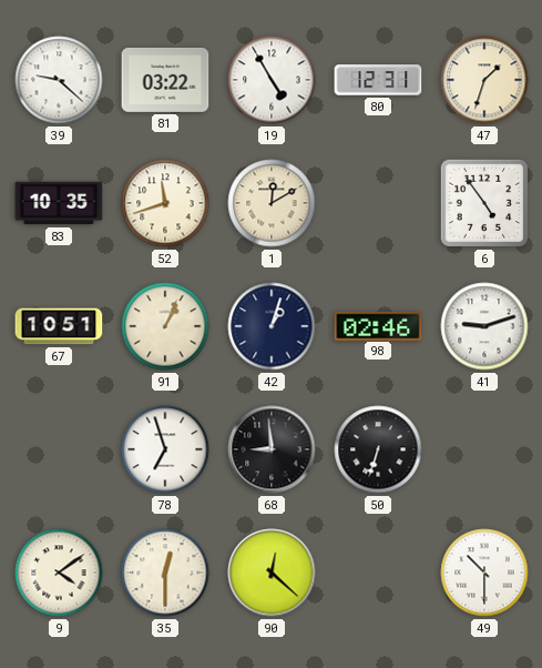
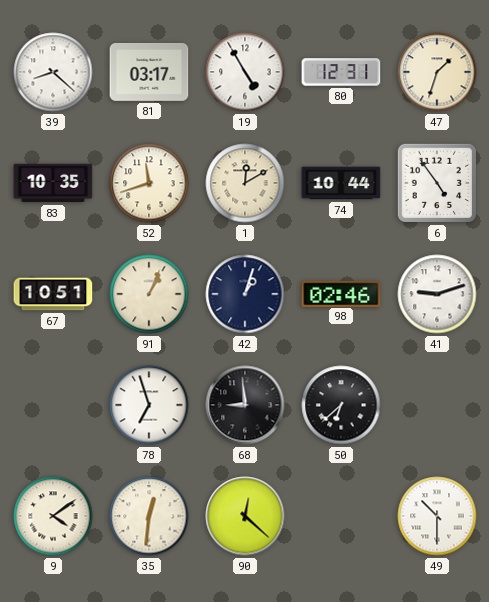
39: 9:22 -> 8:22 (53, 72)
81: 03:22 -> 03:17 (149, 72)
74: none -> 10:44 (341, 183)
50: 6:33 -> 6:38 (341, 405)
35: 12:30 -> 12:31 (149, 516)
